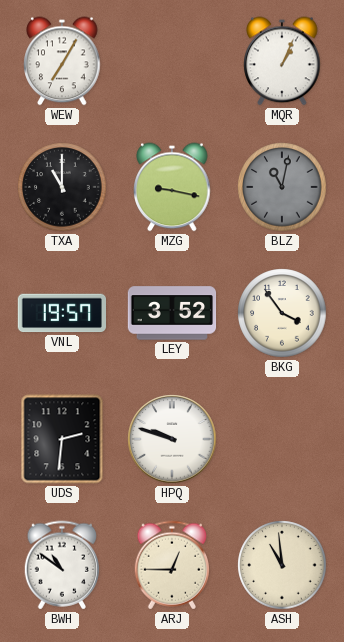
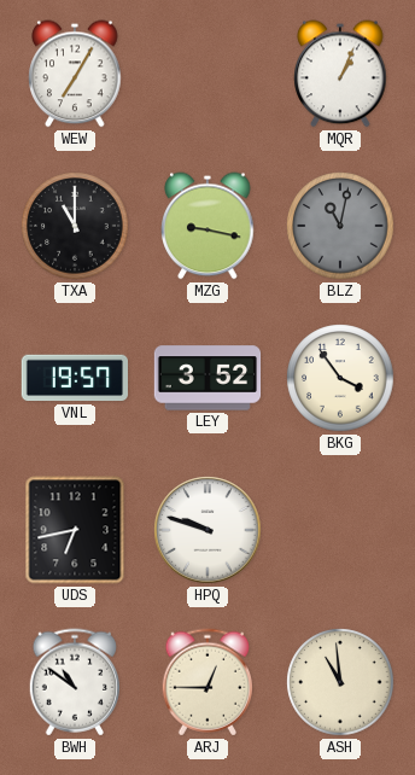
UDS: 2:31 -> 6:43 (75, 530)
